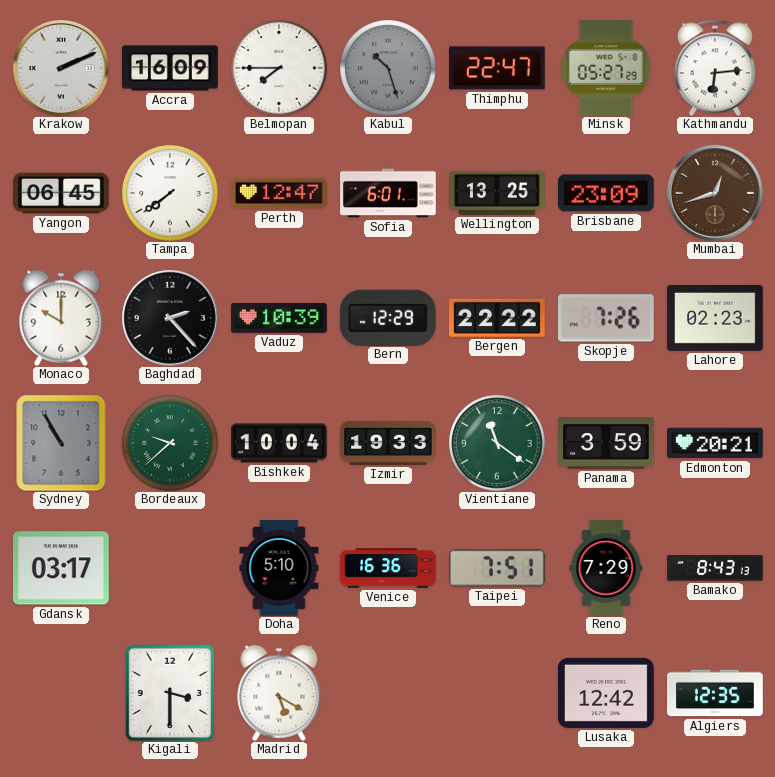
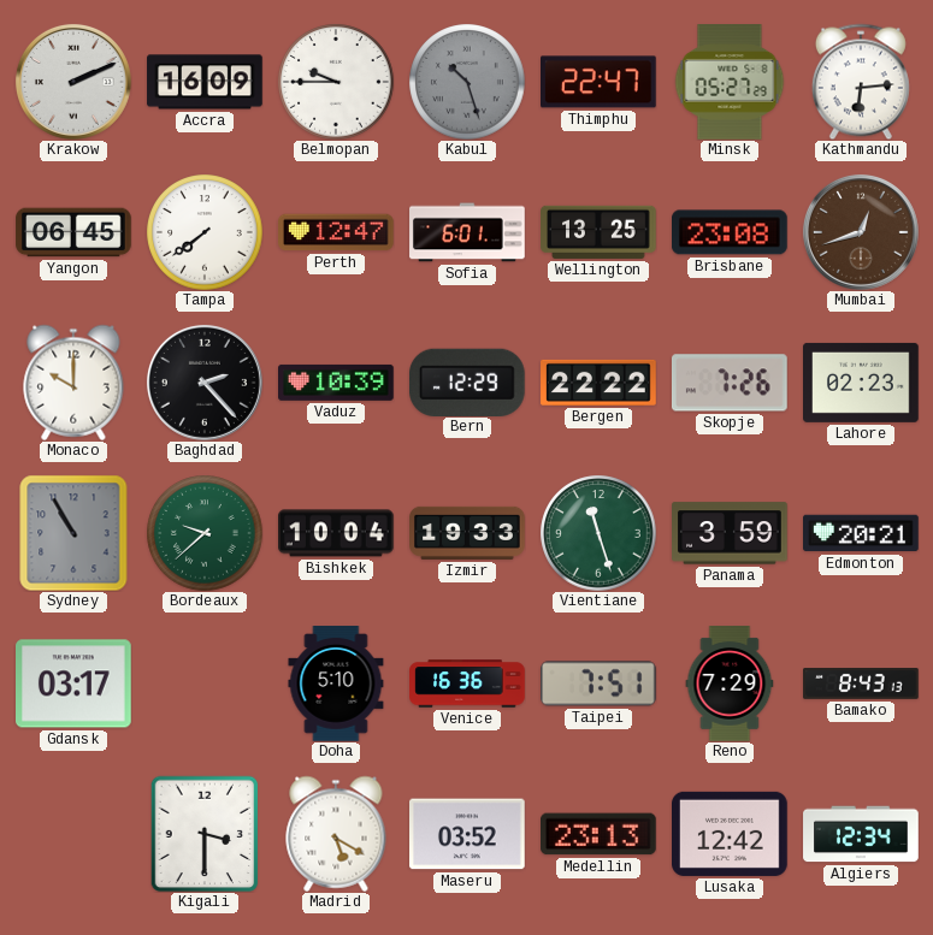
Belmopan: 7:45 -> 9:45 (336, 82)
Brisbane: 23:09 -> 23:08 (731, 232)
Vientiane: 11:21 -> 11:27 (598, 533)
Maseru: none -> 03:52 (468, 834)
Medellin: none -> 23:13 (600, 834)
Algiers: 12:35 -> 12:34 (861, 834)
